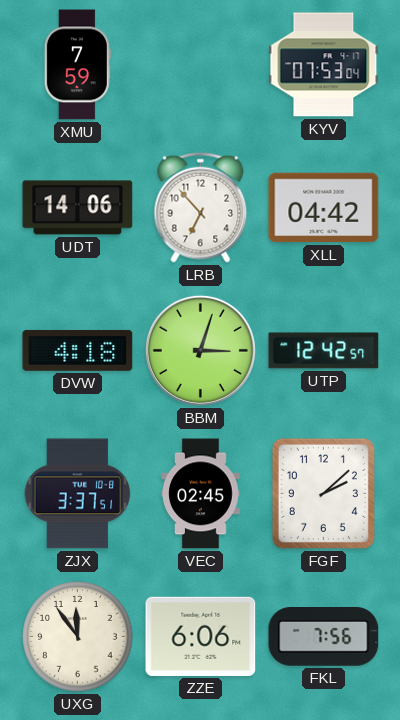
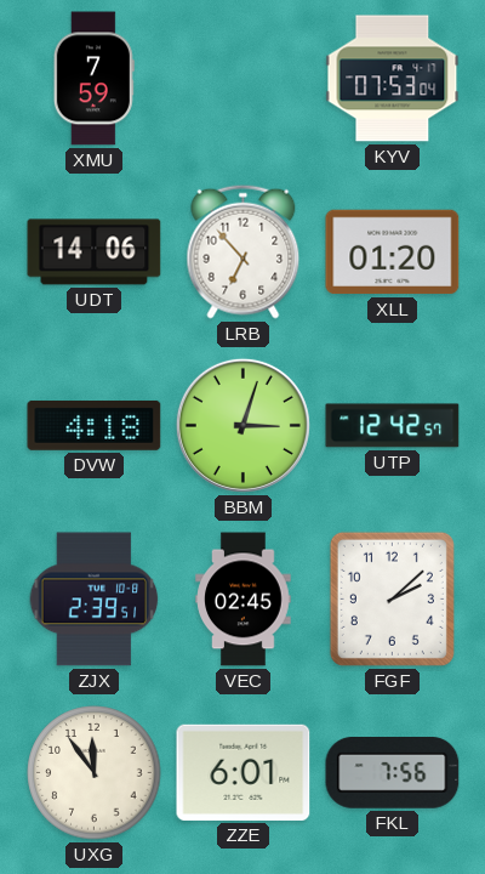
XLL: 04:42 -> 01:20 (393, 252)
ZJX: 3:37 -> 2:39 (95, 600)
ZZE: 6:06 -> 6:01 (244, 772)
